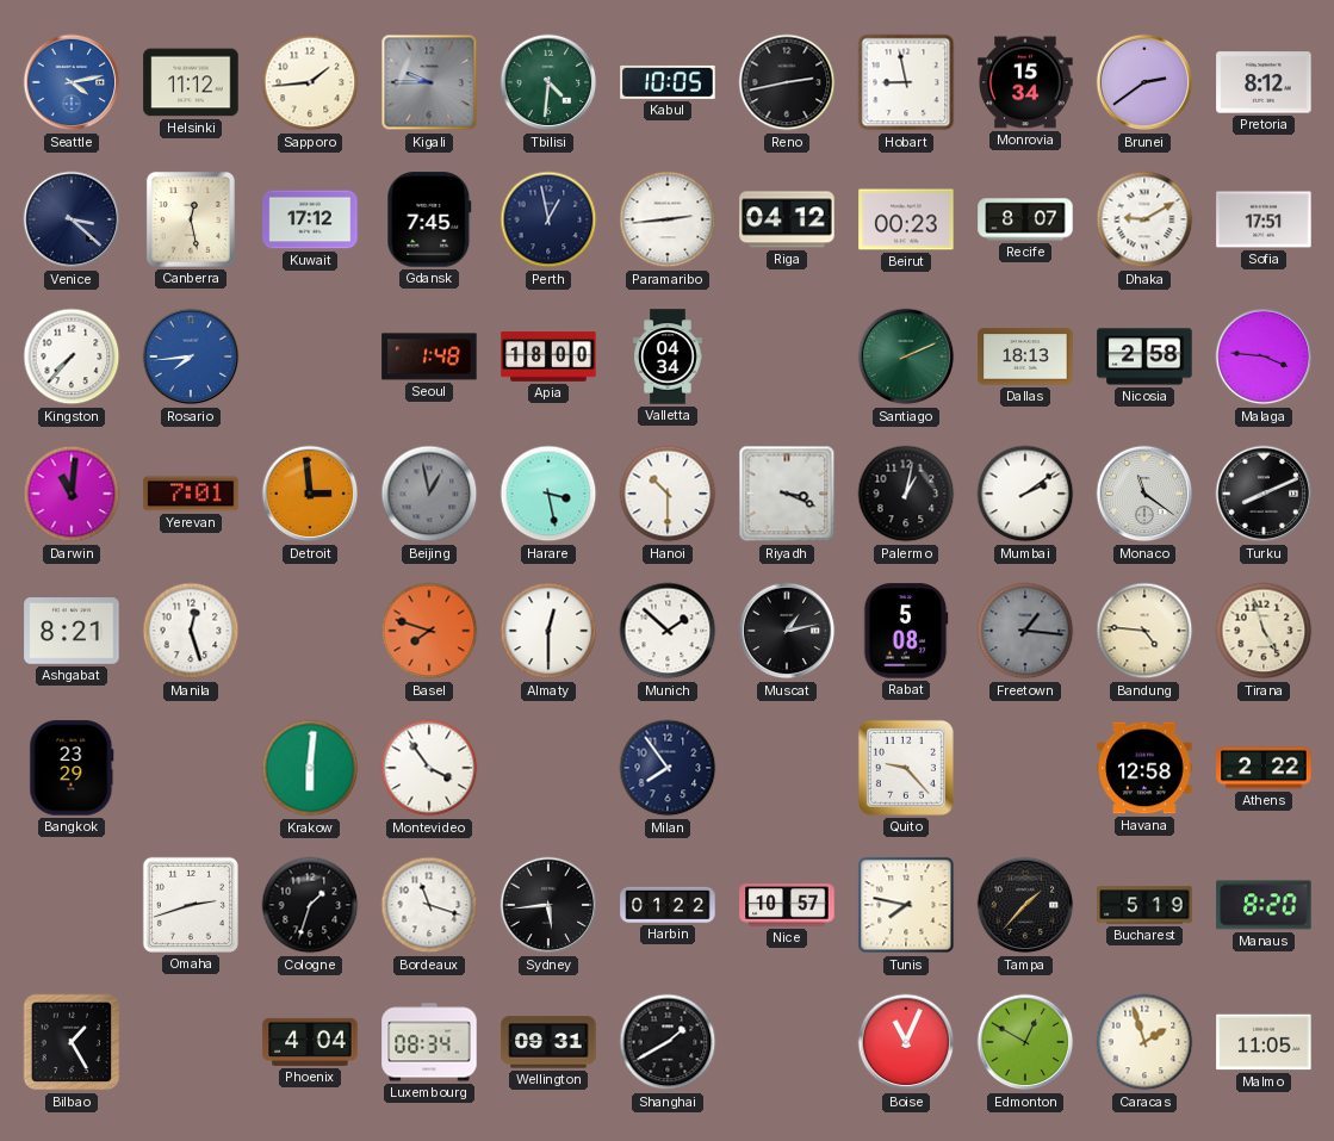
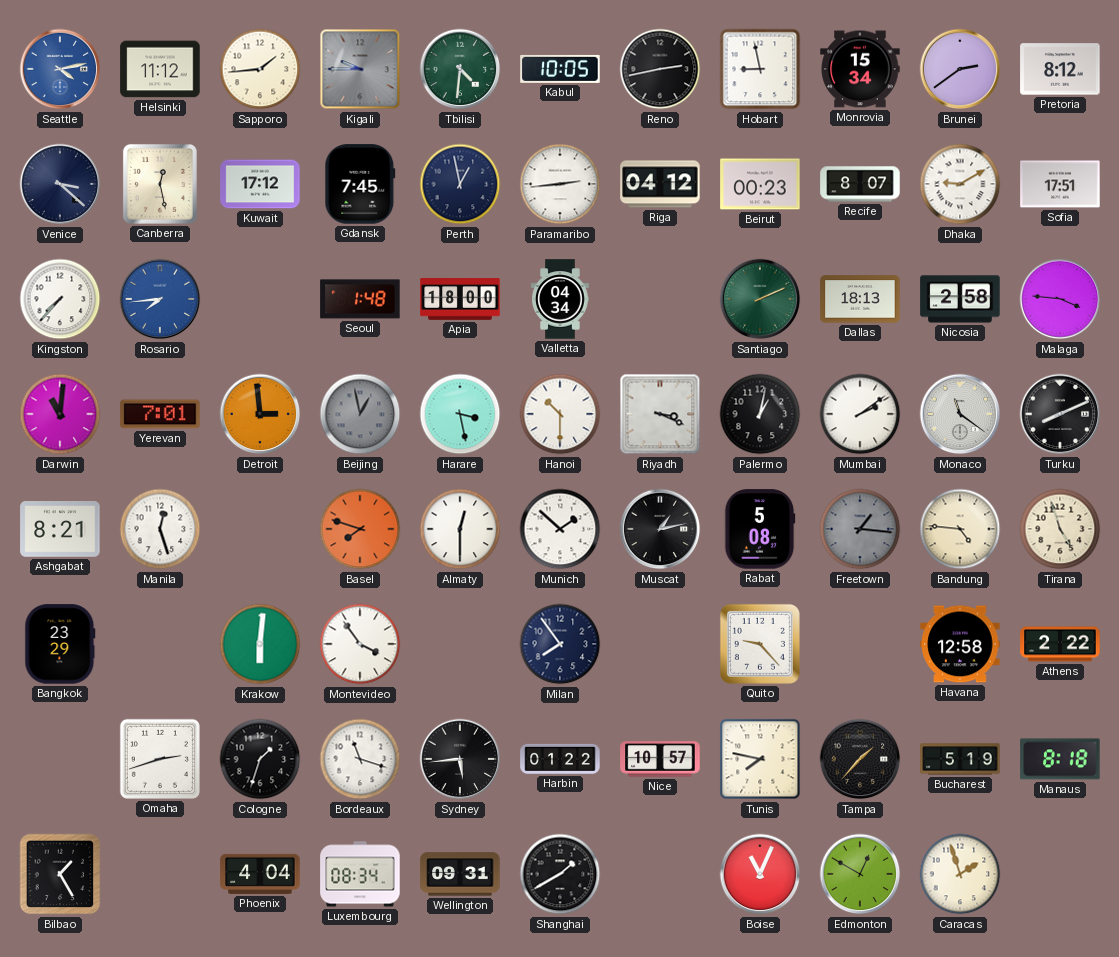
Manaus: 8:20 -> 8:18 (1060, 759)
Malmo: 11:05 -> none (1264, 1042)
